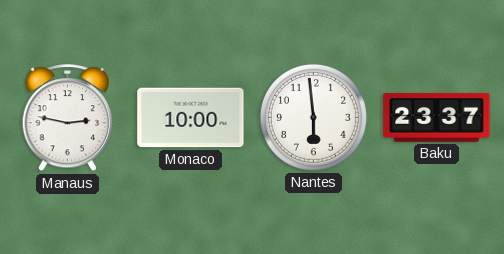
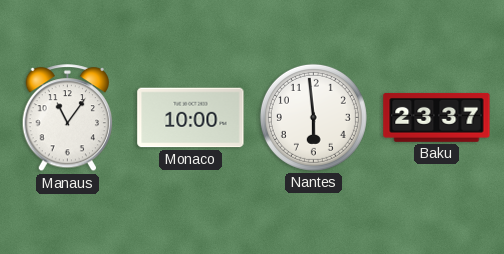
Manaus: 2:47 -> 11:06 (68, 118)
